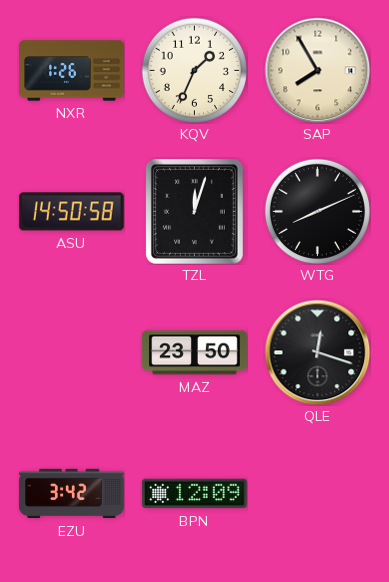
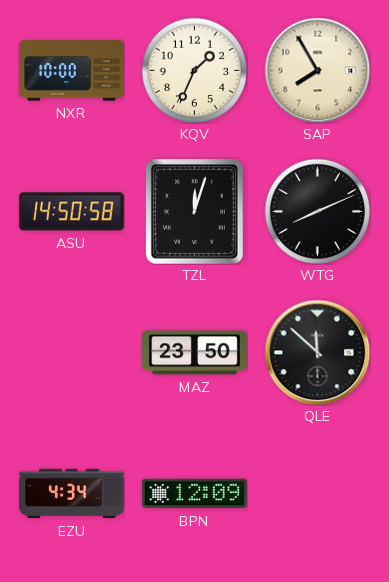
NXR: 1:26 -> 10:00 (72, 71)
QLE: 12:18 -> 11:52 (317, 352)
EZU: 3:42 -> 4:34 (72, 494)
